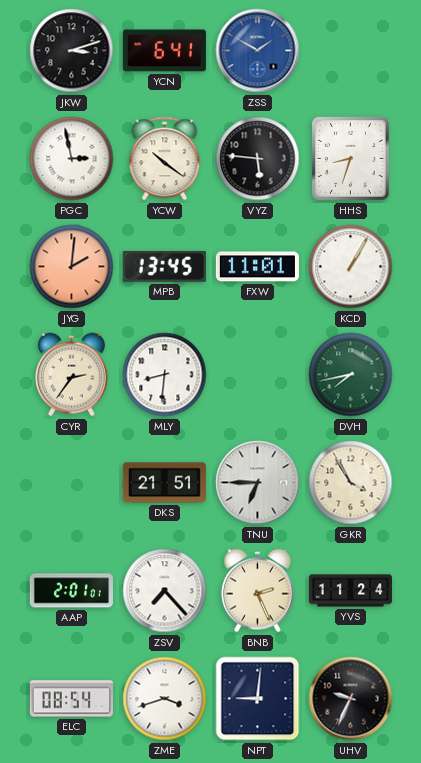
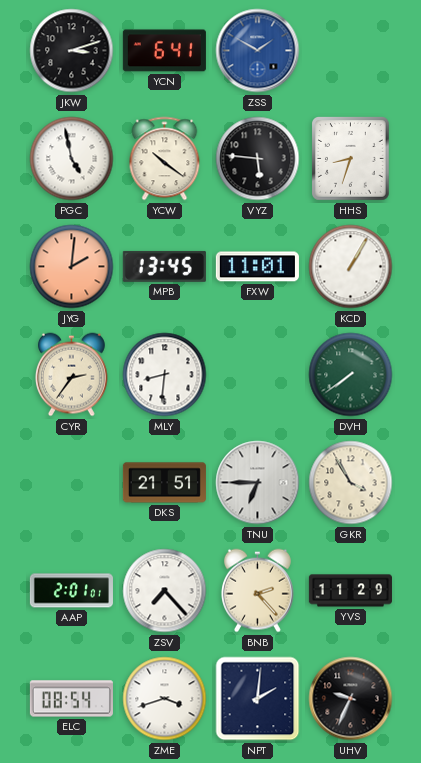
PGC: 2:58 -> 4:58 (72, 159)
DVH: 7:43 -> 7:39 (351, 375)
BNB: 2:26 -> 2:23 (257, 591)
YVS: 11:24 -> 11:29 (350, 591)
NPT: 9:01 -> 2:01 (258, 699)
